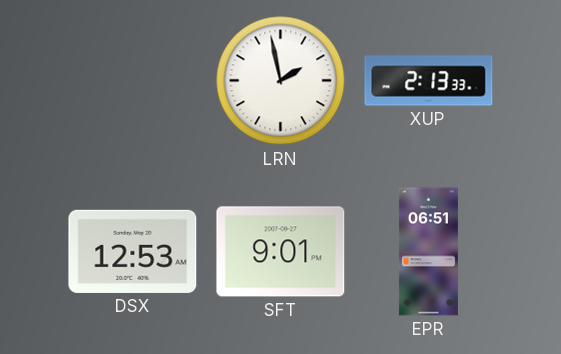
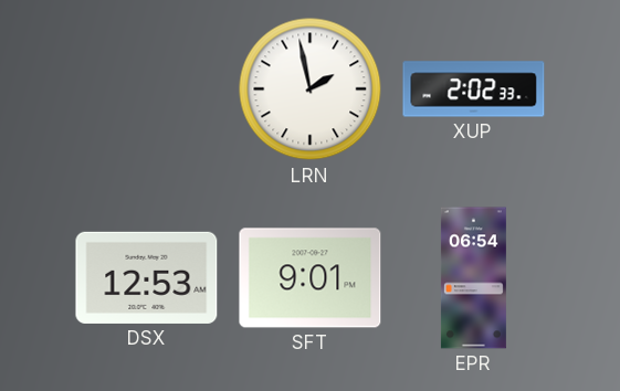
XUP: 2:13 -> 2:02 (474, 89)
EPR: 06:51 -> 06:54 (473, 278)
